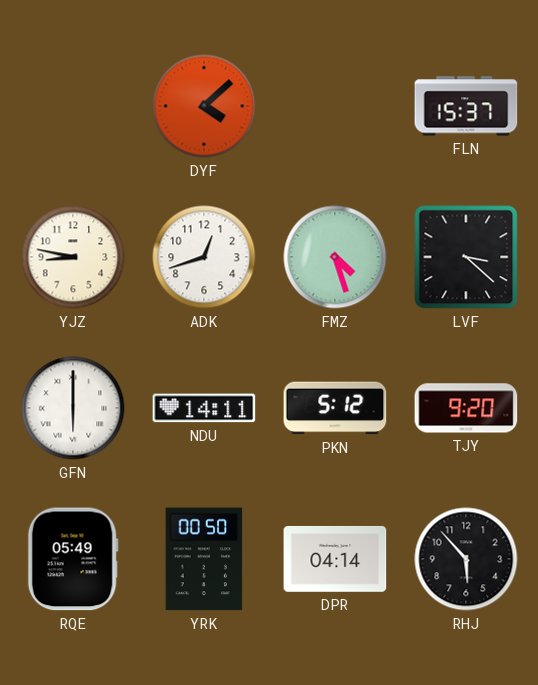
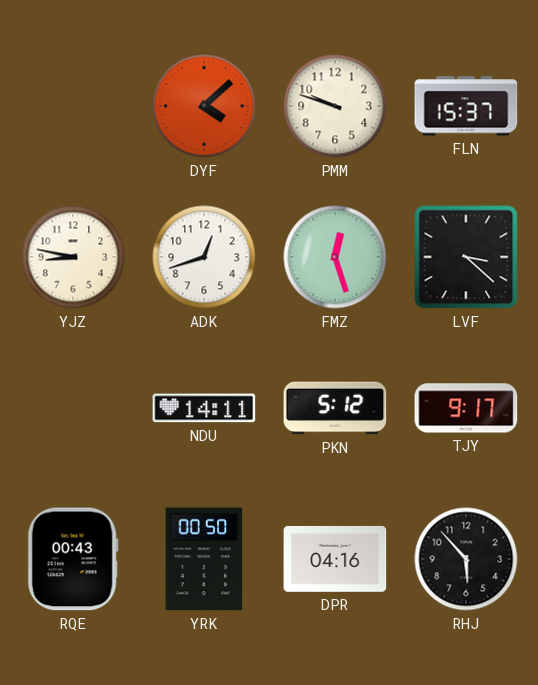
PMM: none -> 9:48 (335, 106)
FMZ: 4:27 -> 12:27 (335, 257)
GFN: 6:00 -> none (73, 408)
TJY: 9:20 -> 9:17 (466, 408)
RQE: 05:49 -> 00:43 (73, 559)
DPR: 04:14 -> 04:16 (335, 559)
